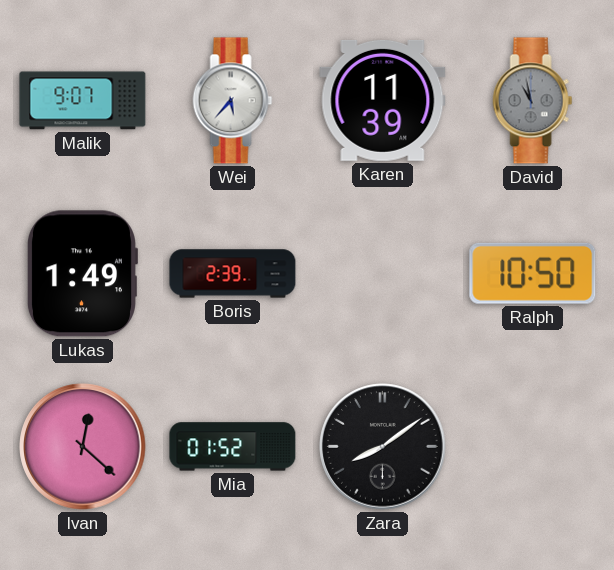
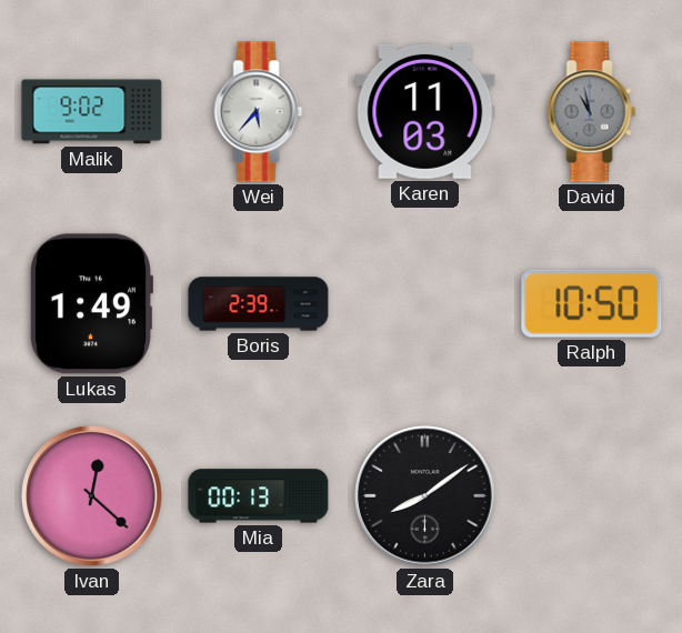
Malik: 9:07 -> 9:02 (92, 112)
Karen: 11:39 -> 11:03 (425, 111)
Mia: 01:52 -> 00:13 (259, 496)
